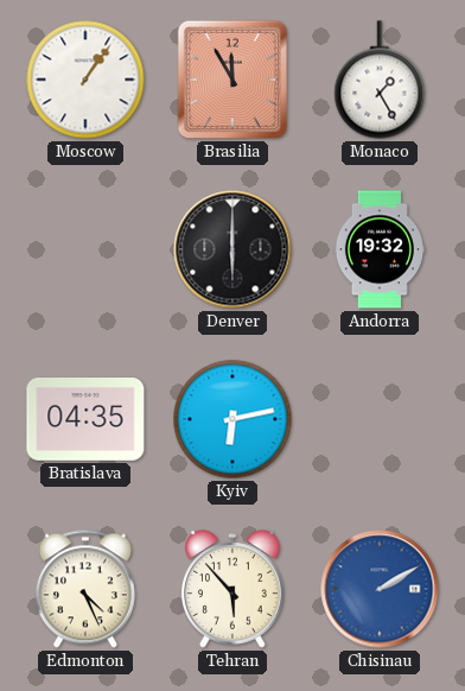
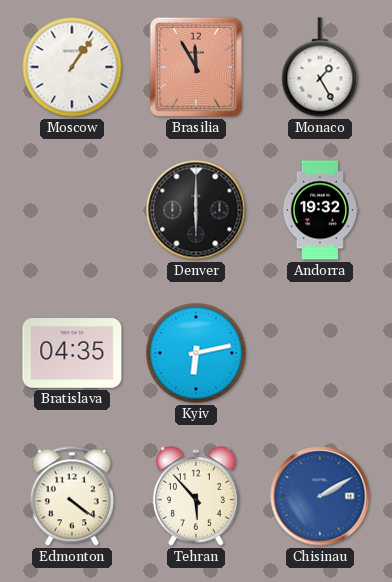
Edmonton: 4:26 -> 4:21 (72, 496)
